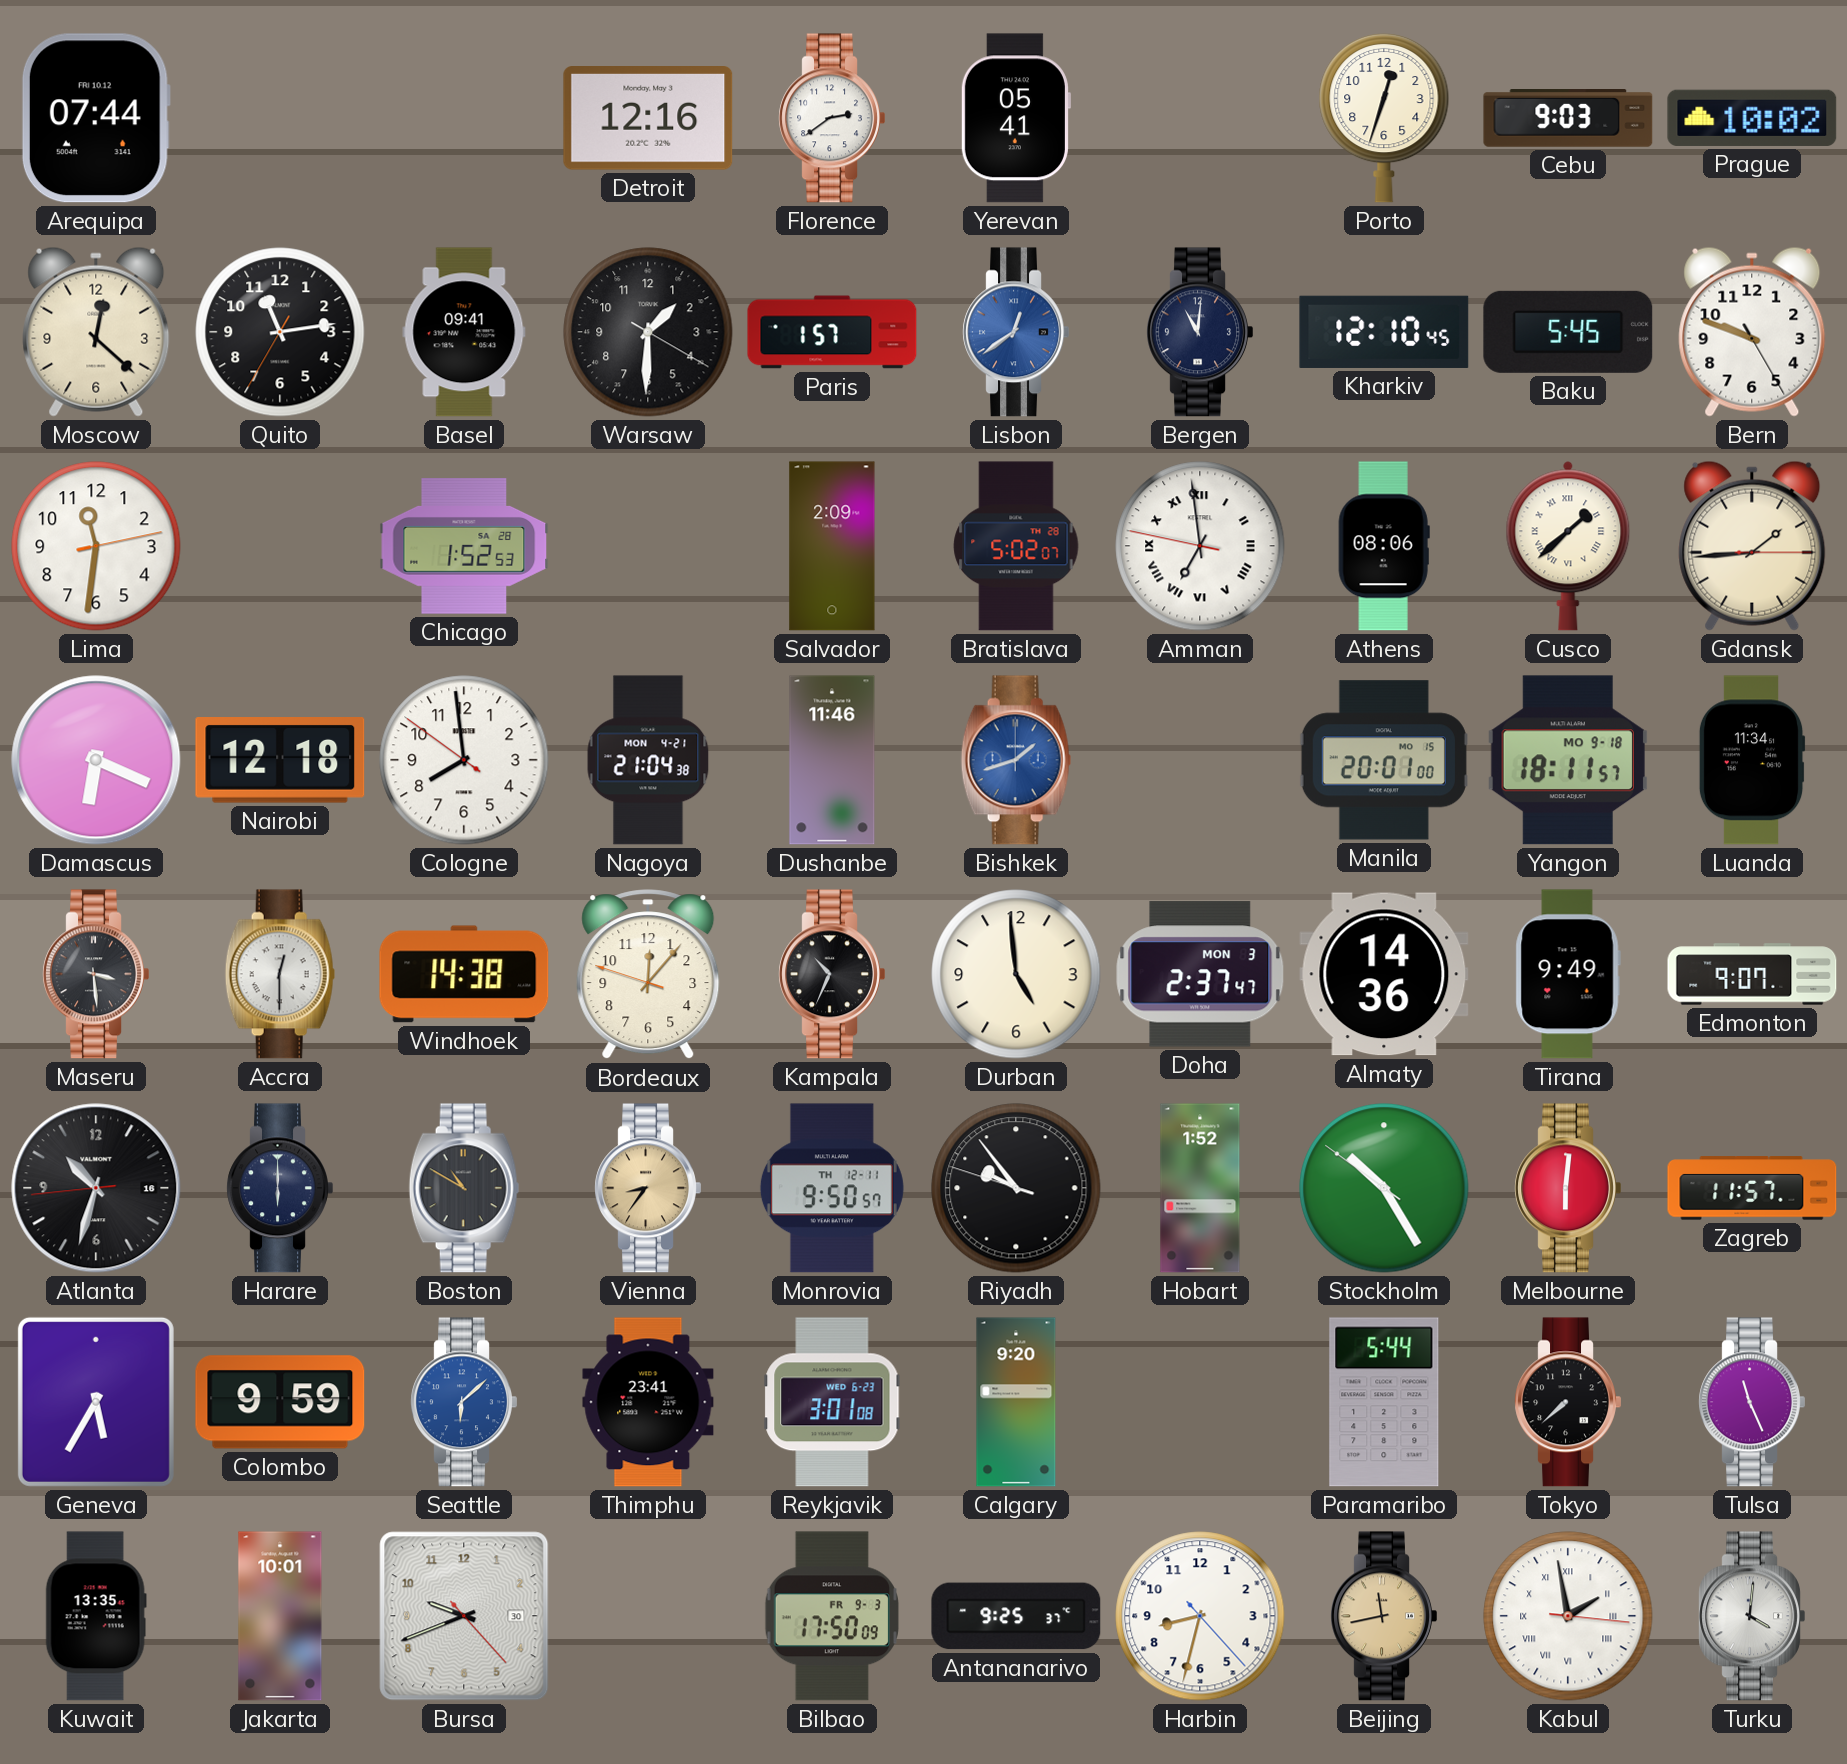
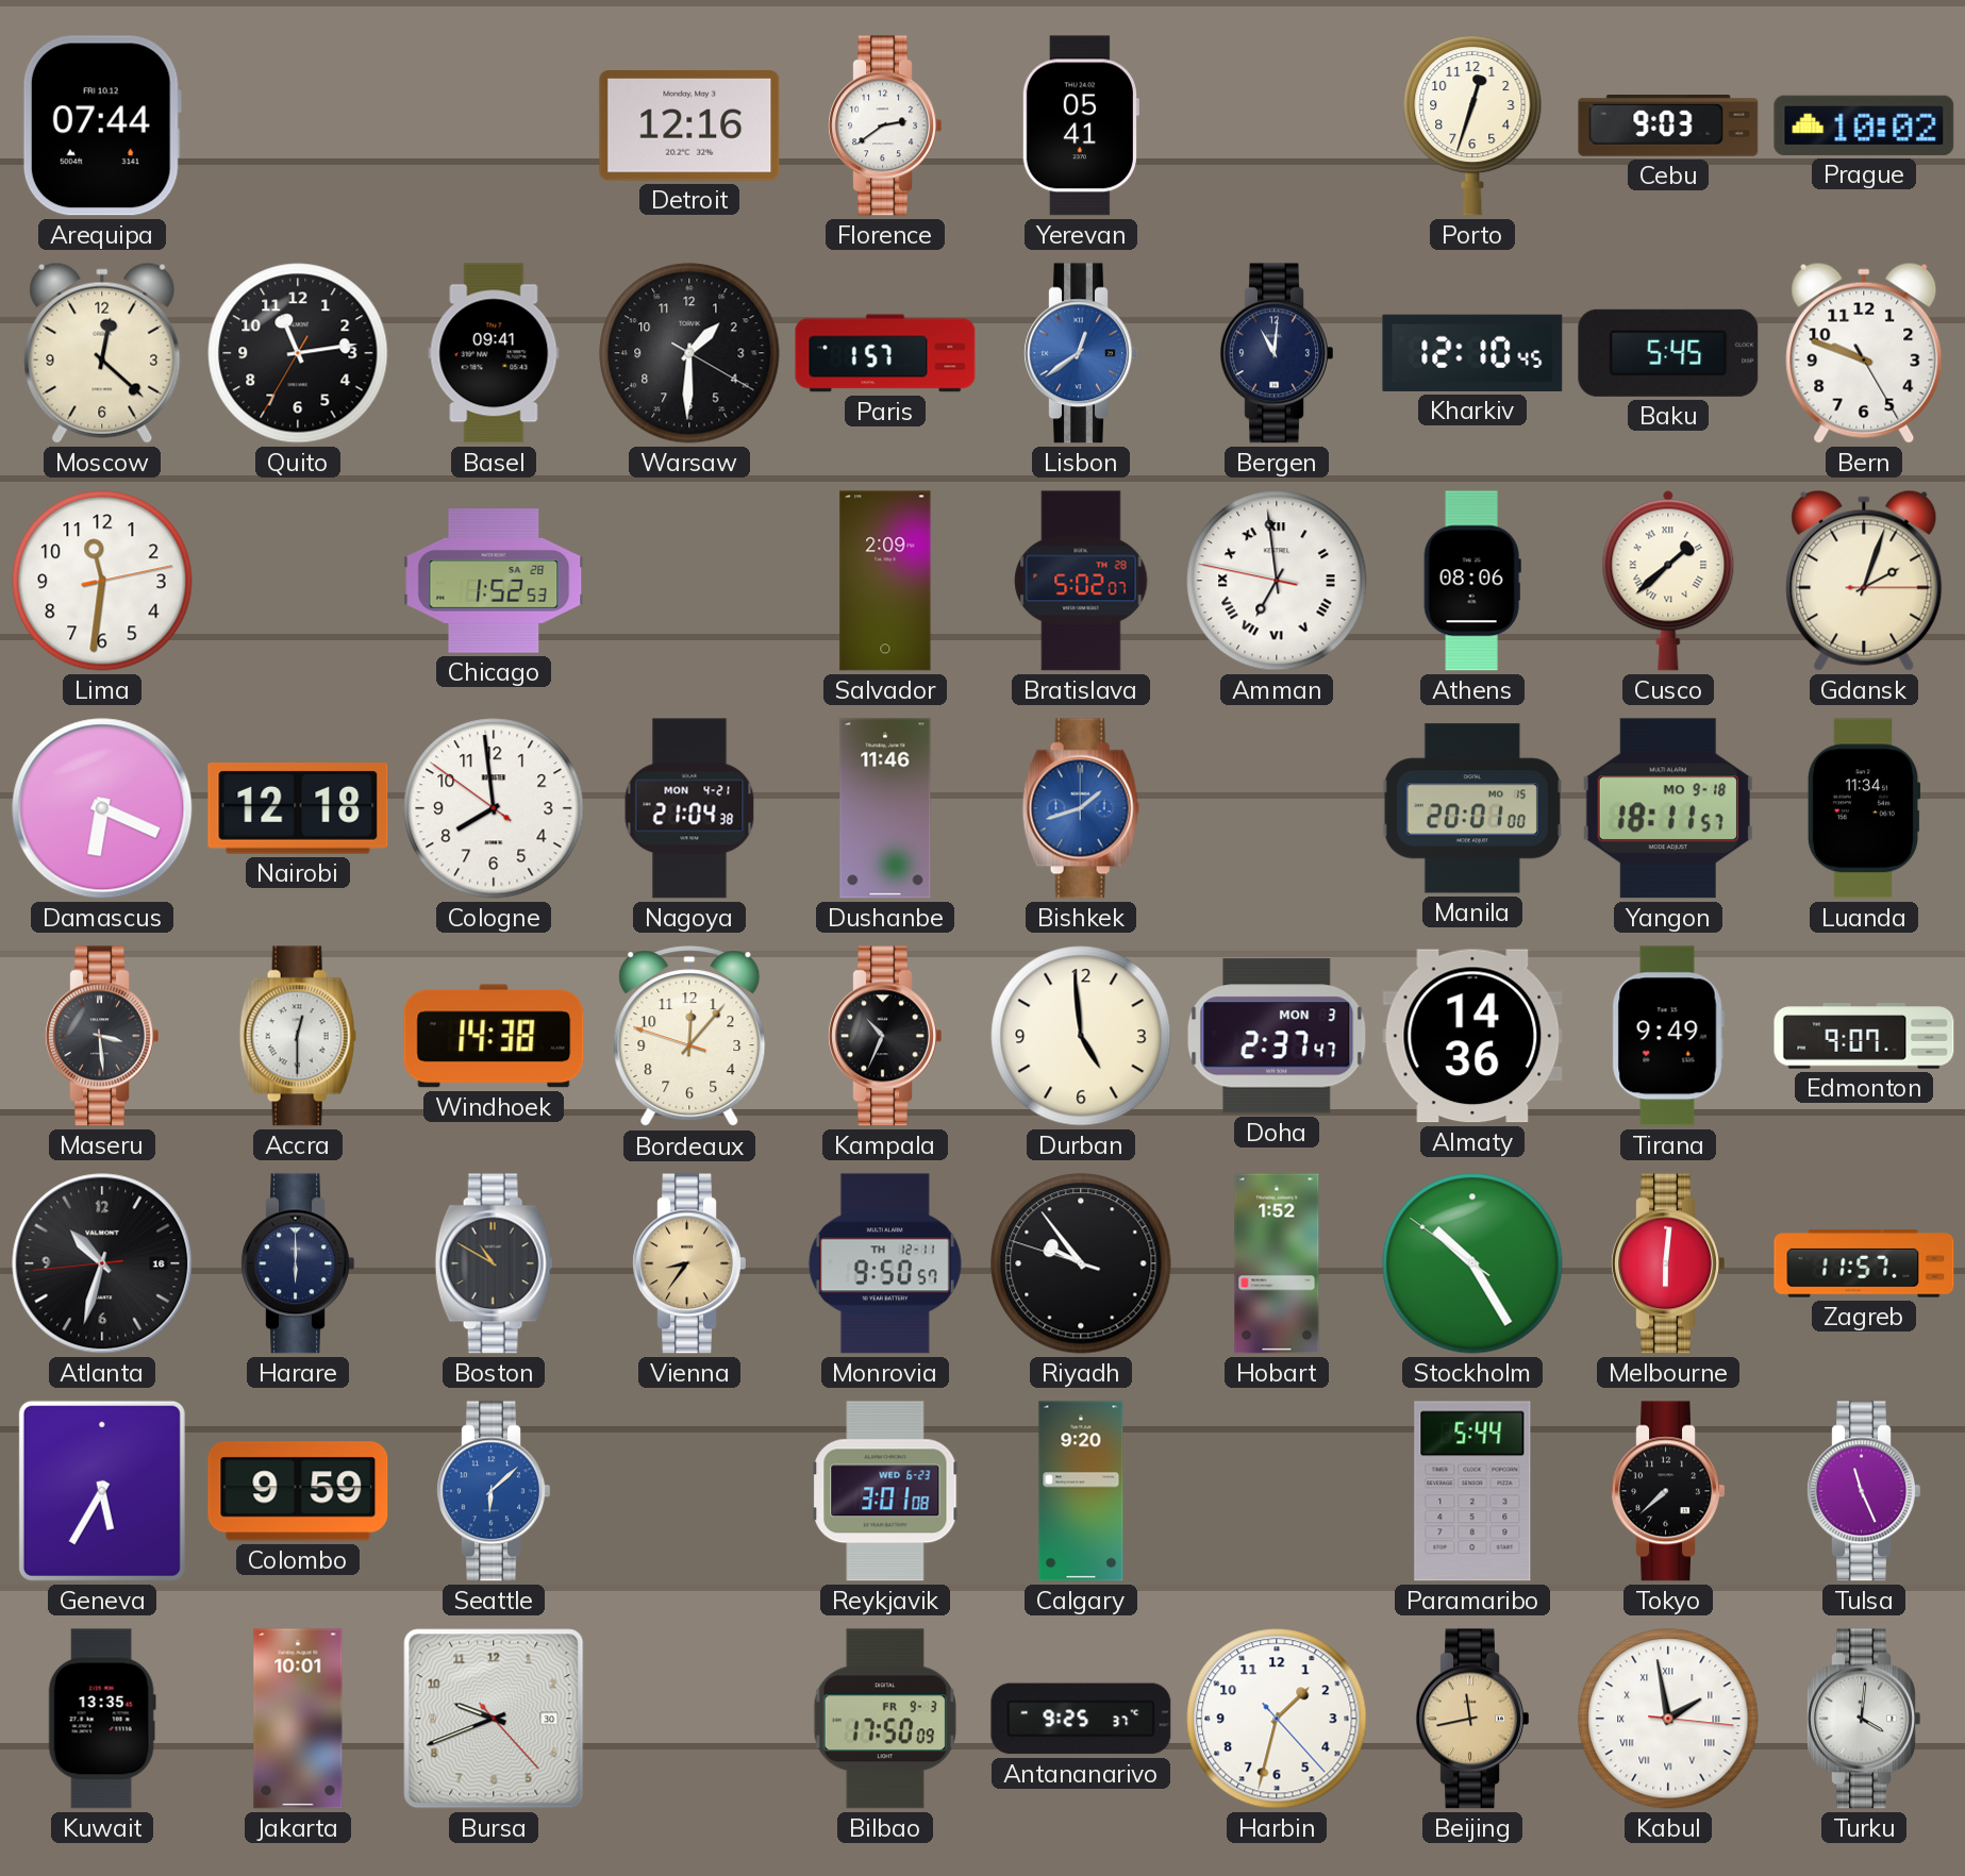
Gdansk: 1:44 -> 2:03 (1864, 581)
Thimphu: 23:41 -> none (648, 1402)
Harbin: 8:32 -> 1:32 (1277, 1719)
